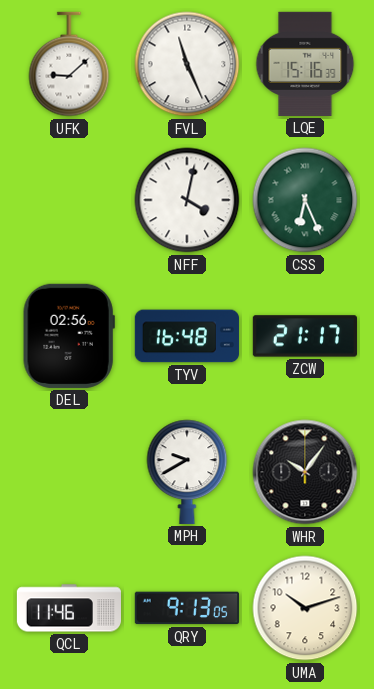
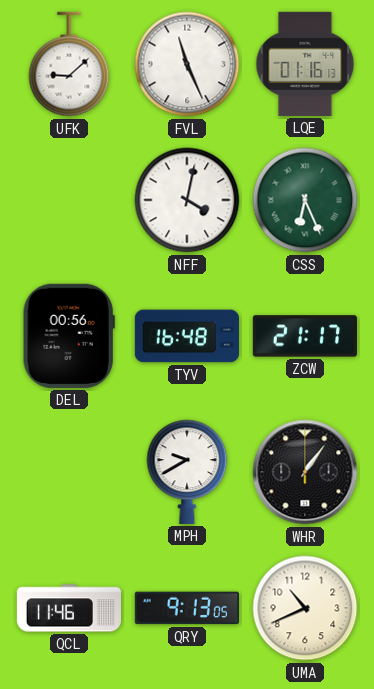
LQE: 15:16 -> 01:16 (305, 64)
DEL: 02:56 -> 00:56 (69, 336)
WHR: 10:06 -> 1:06 (305, 472)
UMA: 10:12 -> 10:41 (305, 608)
